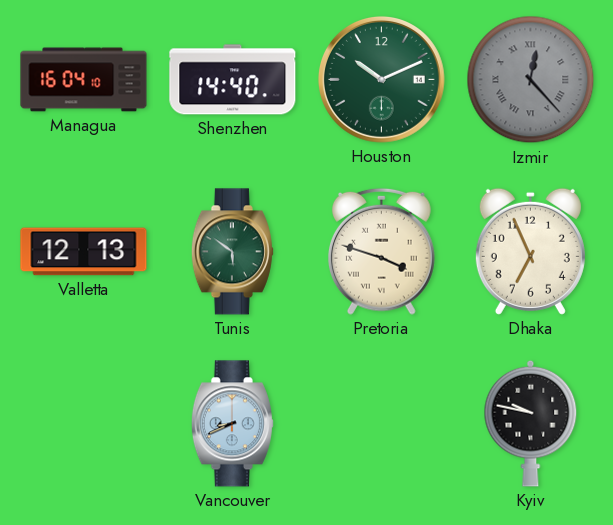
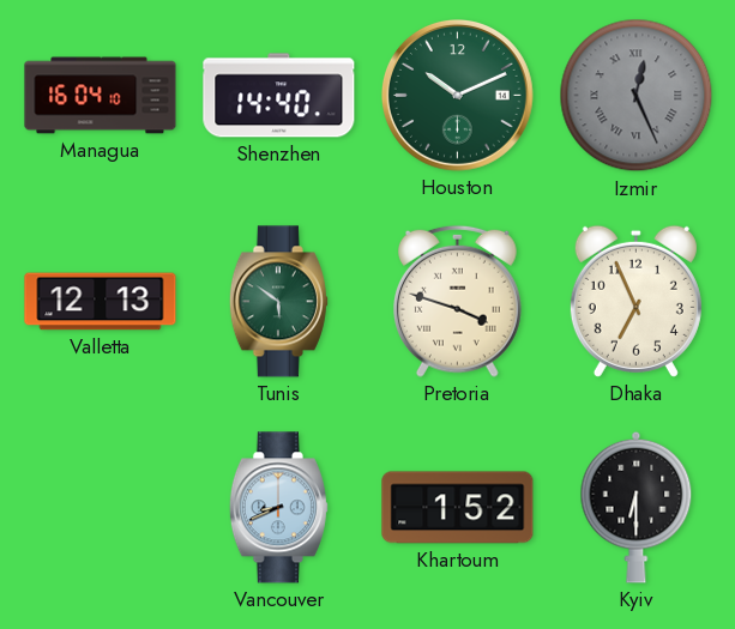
Izmir: 12:23 -> 12:26 (637, 96)
Khartoum: none -> 1:52 (458, 508)
Kyiv: 9:47 -> 6:30 (637, 507)
